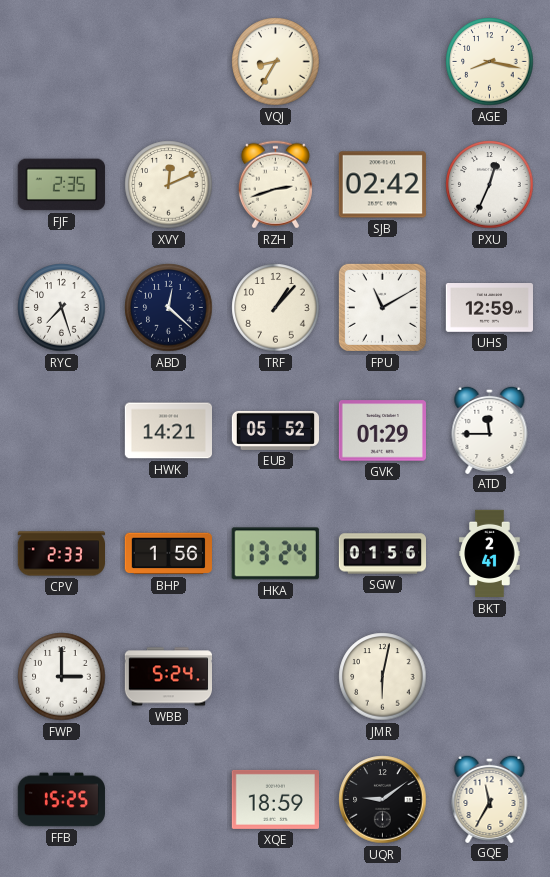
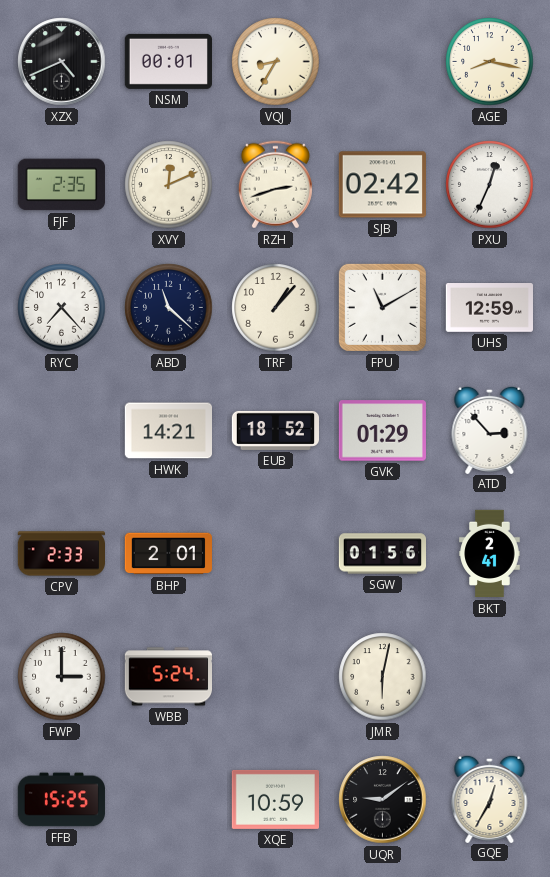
XZX: none -> 4:41 (62, 62)
NSM: none -> 00:01 (168, 61)
RYC: 7:27 -> 7:23 (62, 308)
ABD: 12:22 -> 11:22 (169, 308)
EUB: 05:52 -> 18:52 (275, 430)
ATD: 11:45 -> 2:53 (490, 429)
BHP: 1:56 -> 2:01 (168, 554)
HKA: 13:24 -> none (275, 554)
XQE: 18:59 -> 10:59 (275, 799)
GQE: 11:35 -> 12:35 (490, 798)
